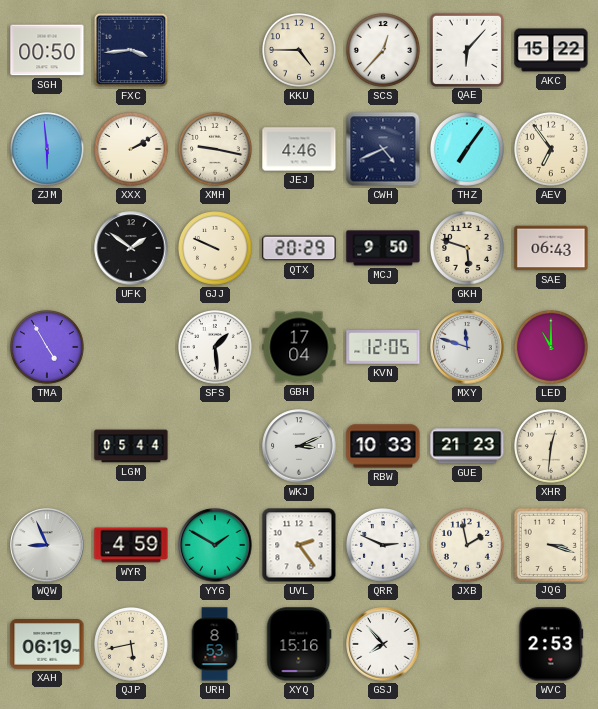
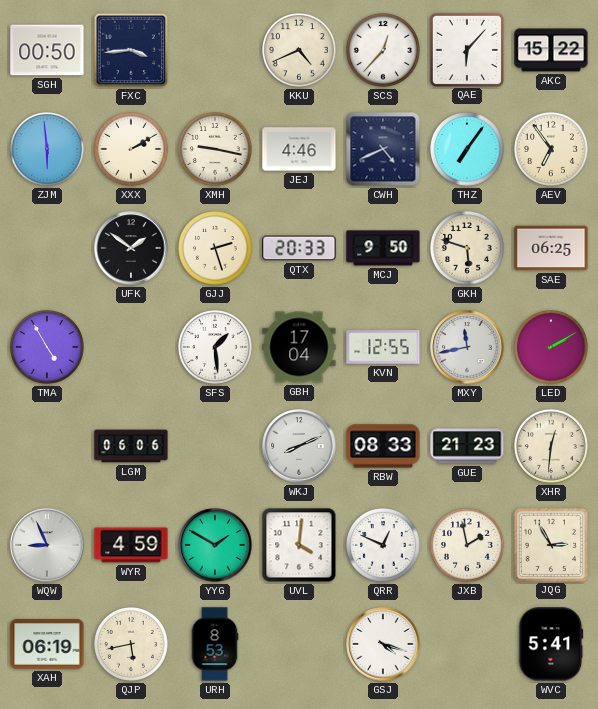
KKU: 4:45 -> 4:41 (300, 51)
GJJ: 9:49 -> 2:27 (216, 249)
QTX: 20:29 -> 20:33 (299, 248)
SAE: 06:43 -> 06:25 (551, 248)
KVN: 12:05 -> 12:55 (383, 347)
MXY: 11:48 -> 11:43 (467, 347)
LED: 11:00 -> 2:10 (552, 348)
LGM: 05:44 -> 06:06 (131, 446)
WKJ: 3:11 -> 8:11 (299, 446)
RBW: 10:33 -> 08:33 (383, 446)
UVL: 2:24 -> 4:01 (299, 545)
QRR: 2:49 -> 12:49 (384, 546)
JQG: 3:18 -> 2:55 (550, 544)
XYQ: 15:16 -> none (299, 644)
GSJ: 7:53 -> 4:18 (383, 644)
WVC: 2:53 -> 5:41 (551, 644)
